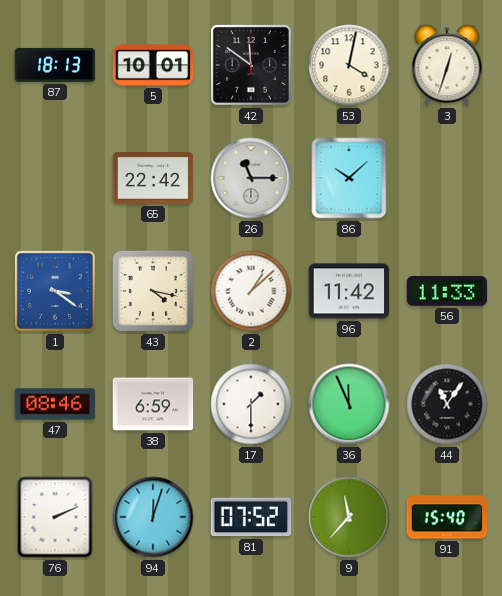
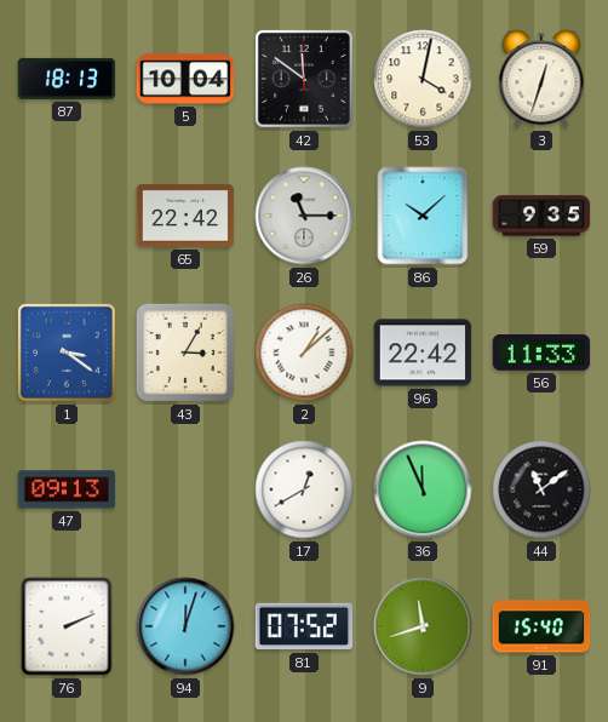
5: 10:01 -> 10:04 (185, 79)
59: none -> 9:35 (541, 216)
43: 4:17 -> 3:05 (185, 353)
96: 11:42 -> 22:42 (423, 353)
47: 08:46 -> 09:13 (67, 489)
38: 6:59 -> none (153, 404)
17: 1:30 -> 12:40 (304, 489)
44: 11:06 -> 11:09 (541, 489)
9: 11:37 -> 11:42 (423, 626)
